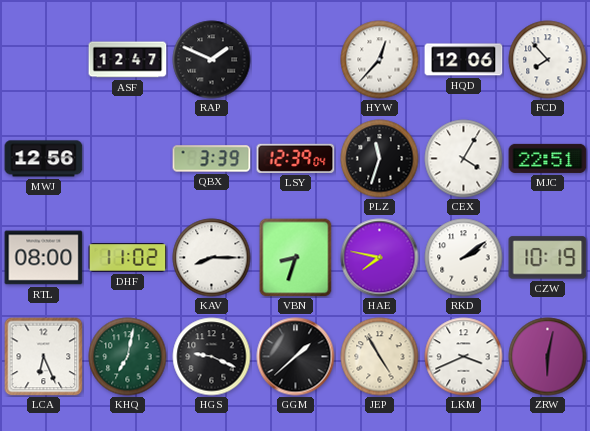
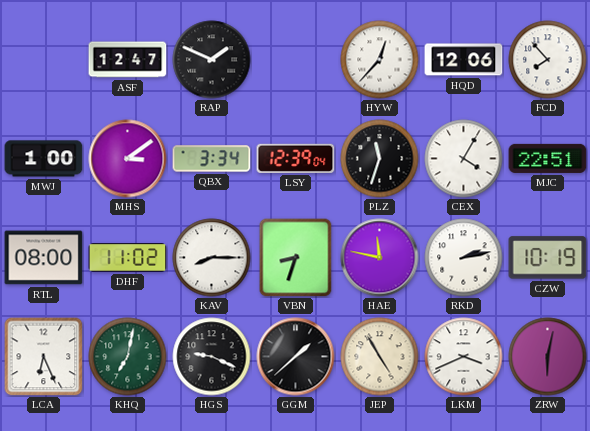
MWJ: 12:56 -> 1:00 (44, 159)
MHS: none -> 3:09 (128, 159)
QBX: 3:39 -> 3:34 (212, 159)
HAE: 7:47 -> 11:47 (380, 258)
RKD: 2:09 -> 2:13 (464, 258)
